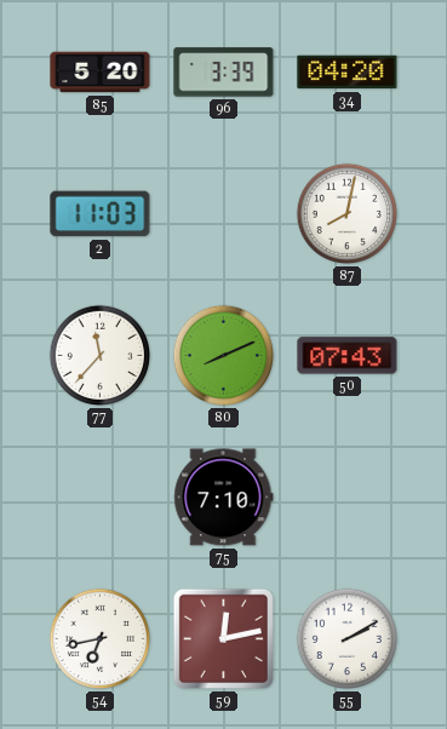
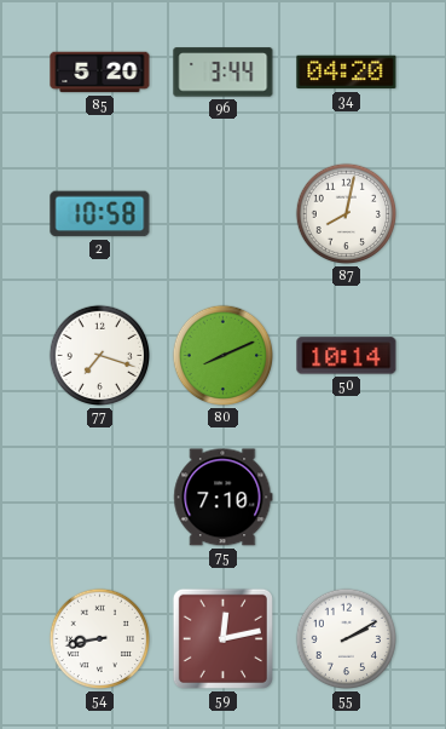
96: 3:39 -> 3:44 (224, 73)
2: 11:03 -> 10:58 (100, 214)
77: 11:37 -> 7:18 (100, 356)
50: 07:43 -> 10:14 (347, 356)
54: 6:43 -> 8:43 (100, 639)
